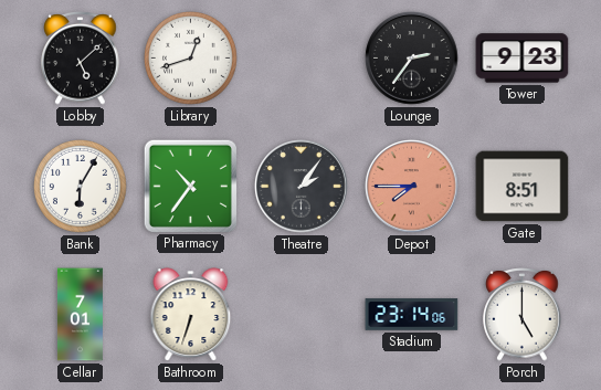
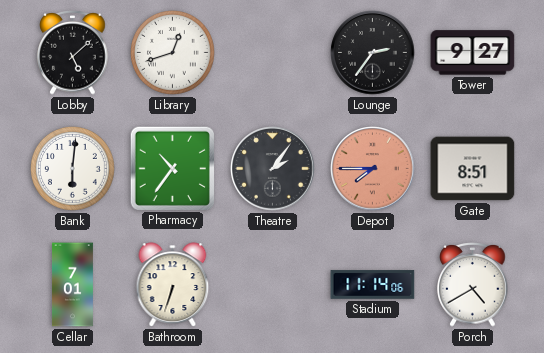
Tower: 9:23 -> 9:27 (473, 53)
Bank: 6:05 -> 6:01 (73, 169)
Stadium: 23:14 -> 11:14 (373, 285)
Porch: 5:00 -> 4:40 (473, 285)
